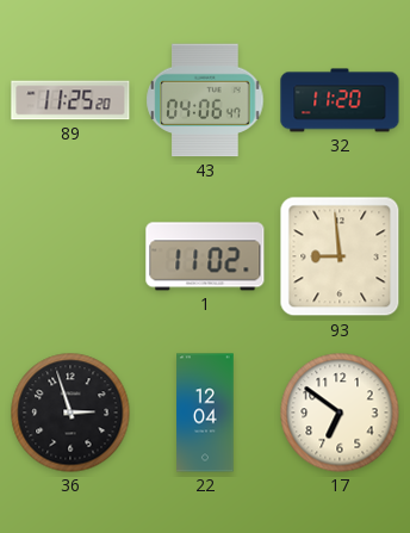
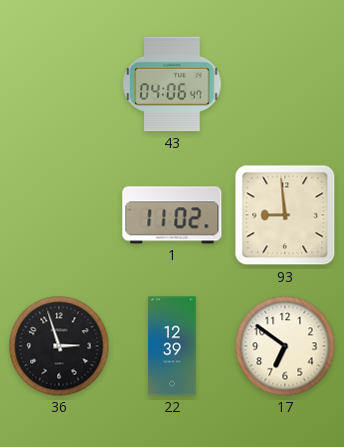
89: 11:25 -> none (70, 100)
32: 11:20 -> none (340, 100)
22: 12:04 -> 12:39 (172, 346)
